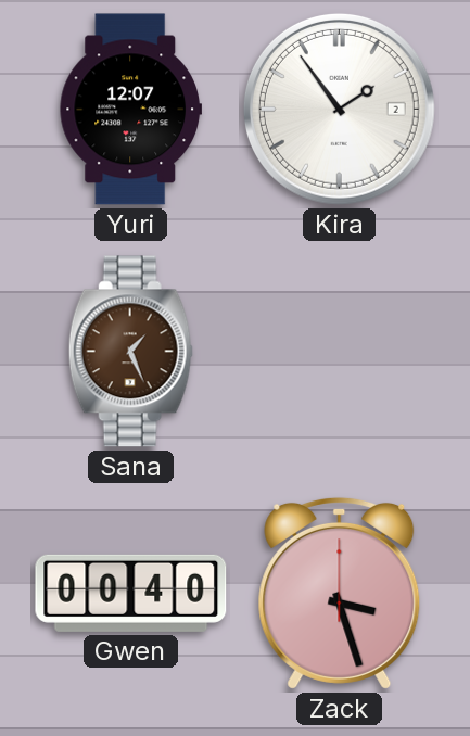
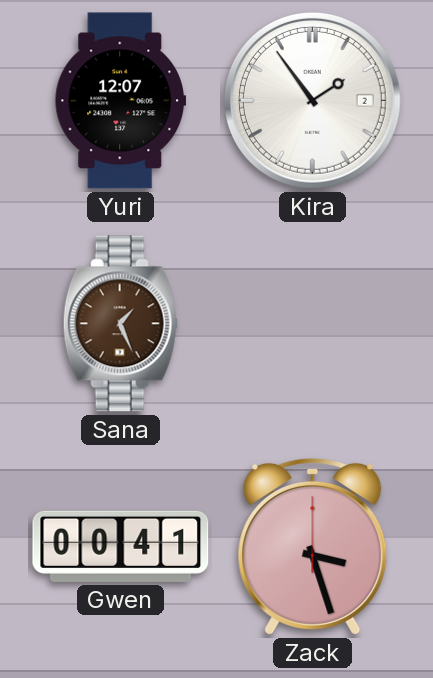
Gwen: 00:40 -> 00:41 (121, 546)
